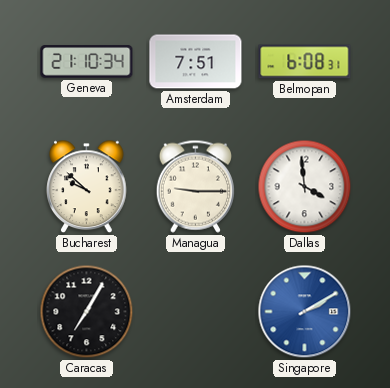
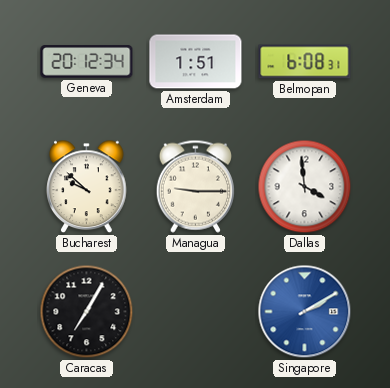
Geneva: 21:10 -> 20:12 (87, 62)
Amsterdam: 7:51 -> 1:51 (196, 62)
